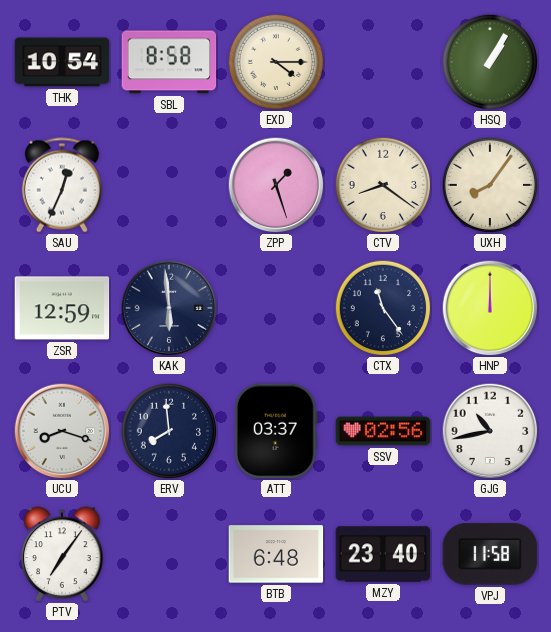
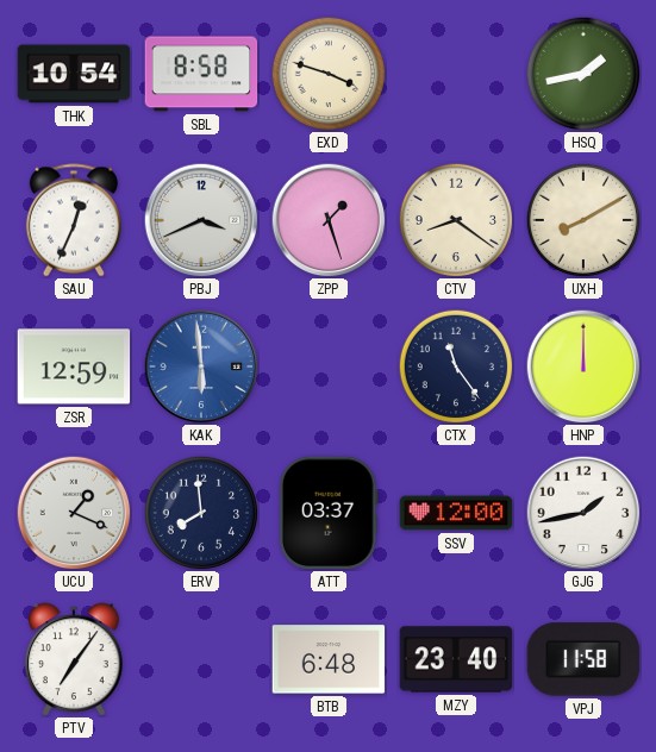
EXD: 4:15 -> 3:48 (327, 73)
HSQ: 1:05 -> 1:43 (582, 73)
PBJ: none -> 3:41 (201, 220)
UXH: 8:06 -> 8:10 (582, 219)
KAK dial: navy -> blue (201, 366)
UCU: 8:18 -> 1:19 (74, 513)
SSV: 02:56 -> 12:00 (456, 513)
GJG: 10:43 -> 1:43 (583, 513)
